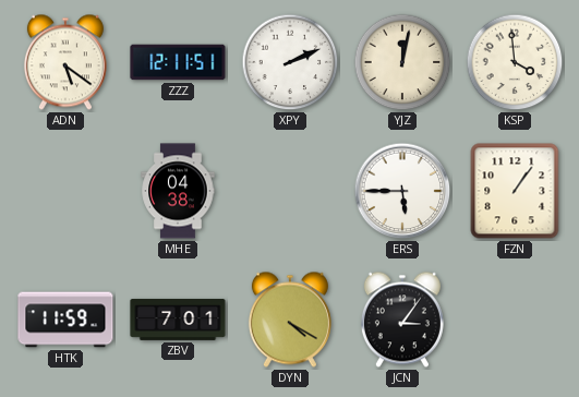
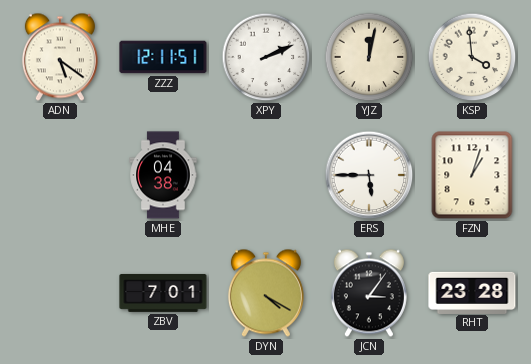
FZN: 1:06 -> 1:03 (472, 175)
HTK: 11:59 -> none (65, 320)
RHT: none -> 23:28 (472, 292)
